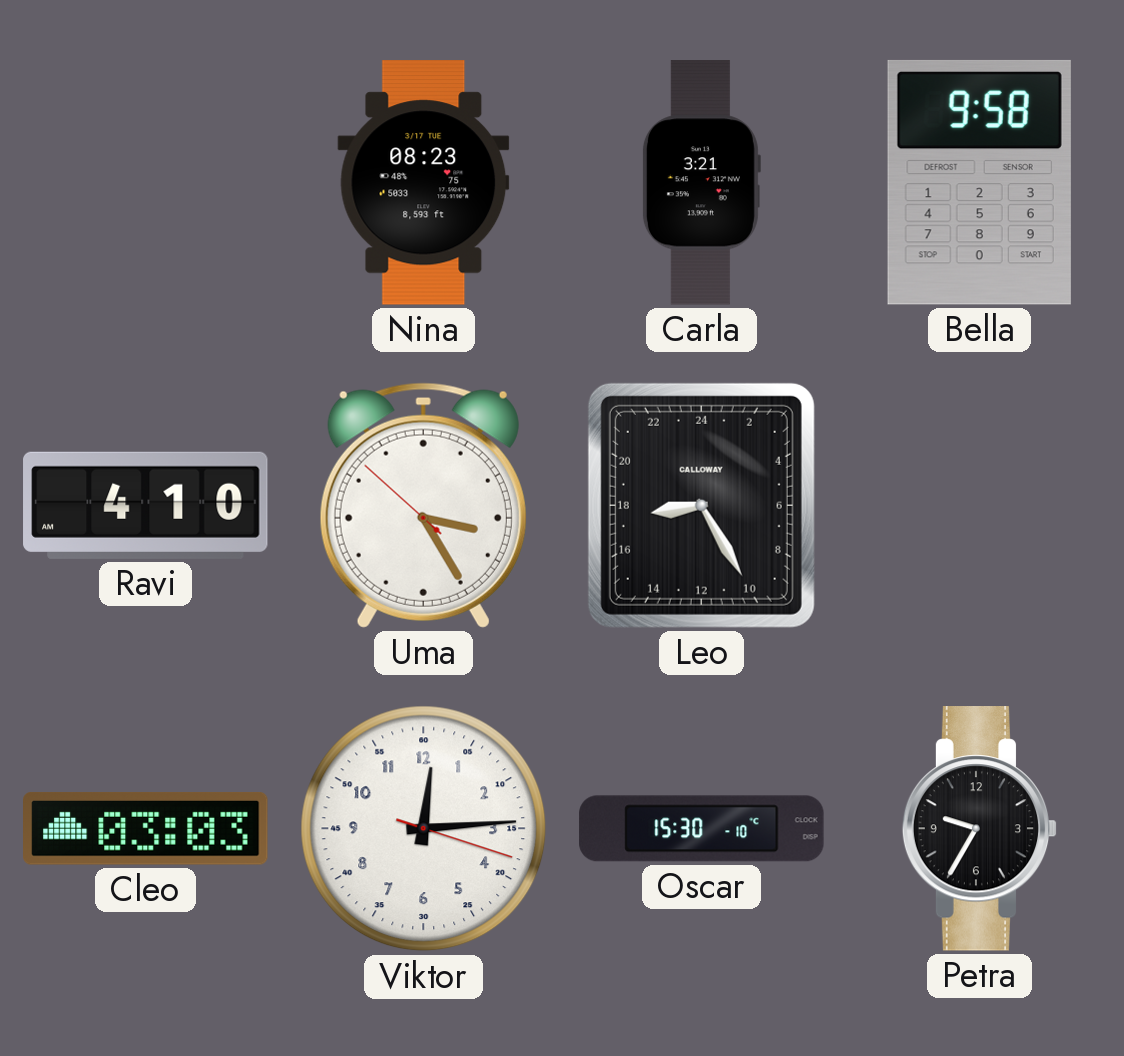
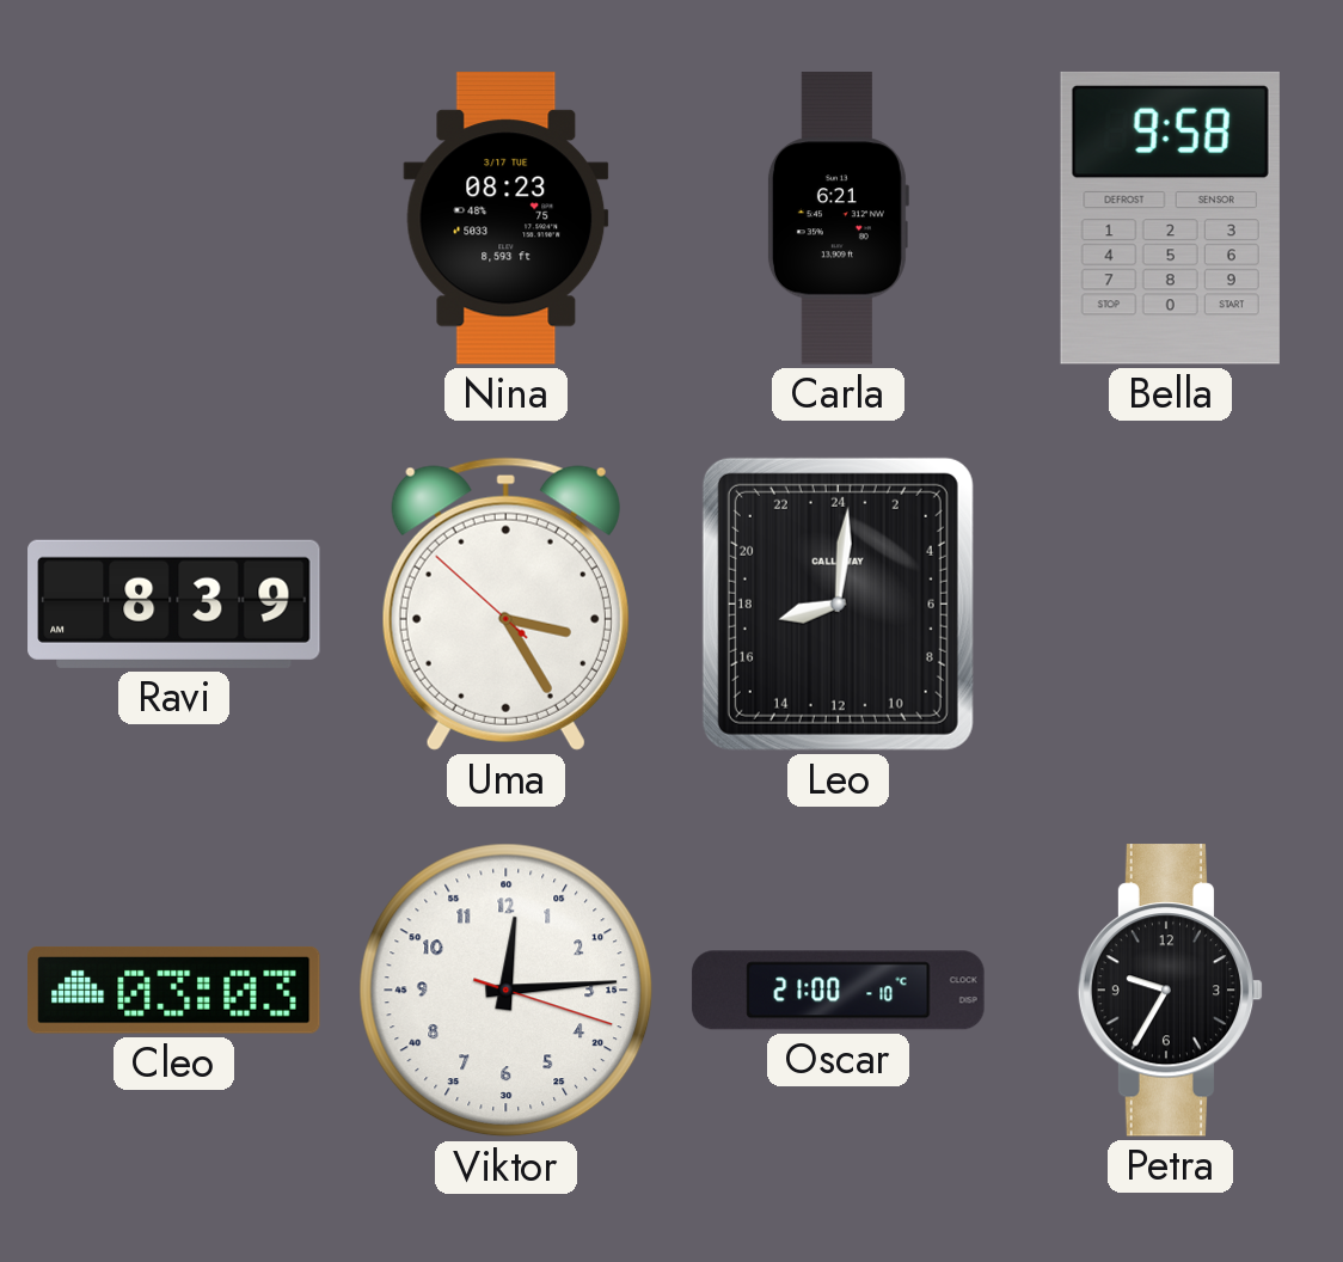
Carla: 3:21 -> 6:21 (838, 219)
Ravi: 4:10 -> 8:39 (174, 604)
Leo: 17:25 -> 17:01 (838, 604)
Oscar: 15:30 -> 21:00 (839, 991)
